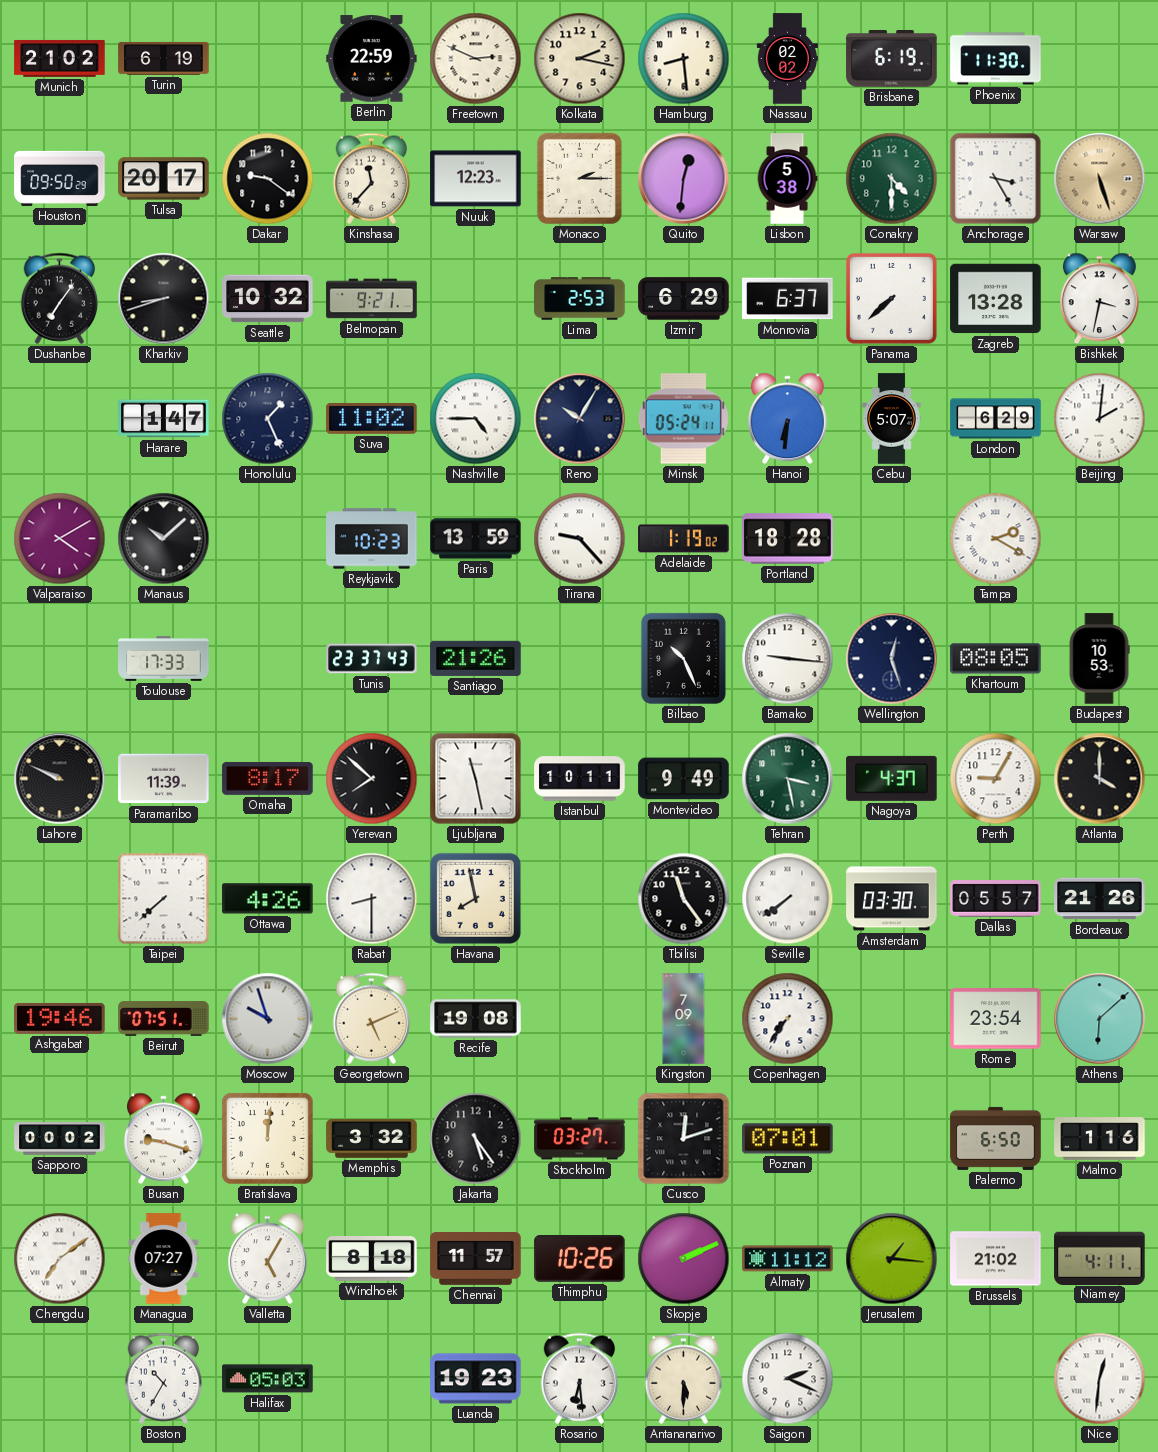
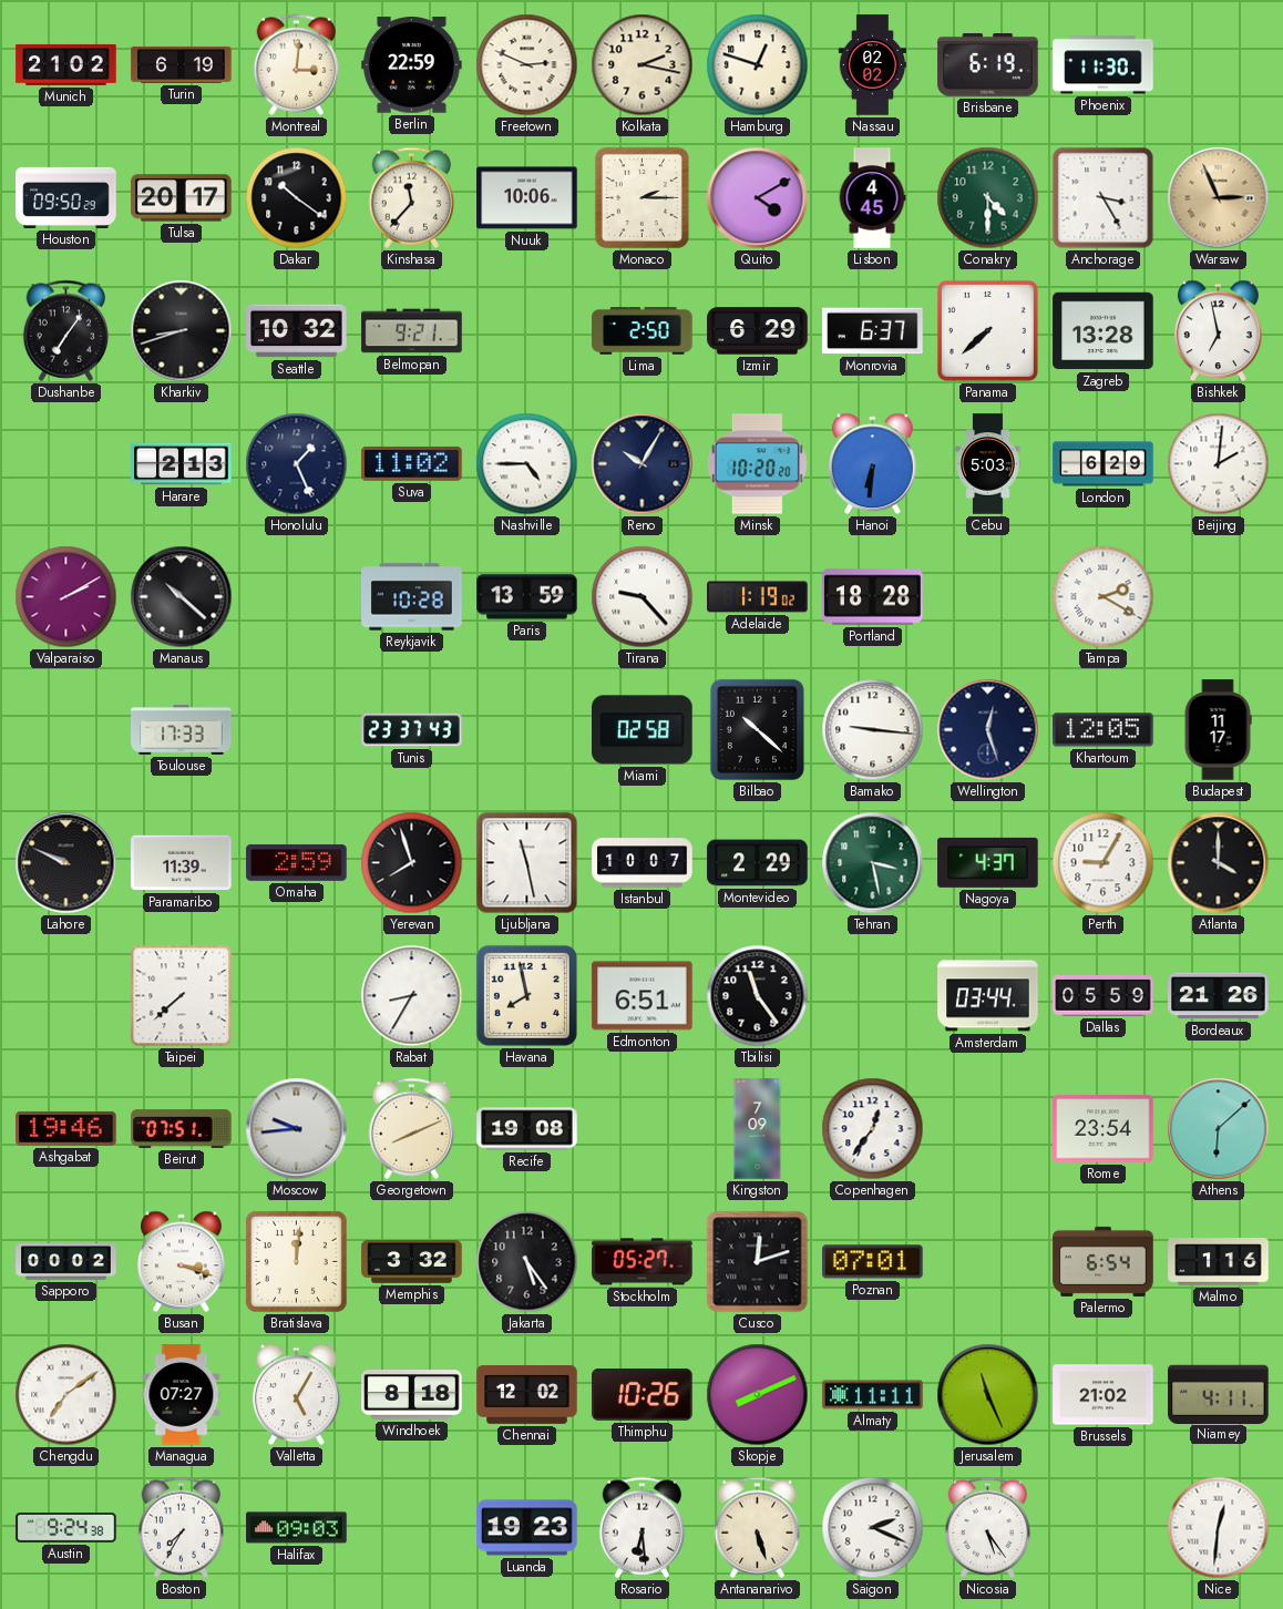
Montreal: none -> 3:01 (297, 64)
Hamburg: 8:29 -> 12:48 (758, 65)
Dakar: 9:21 -> 10:21 (297, 198)
Nuuk: 12:23 -> 10:06 (527, 198)
Quito: 12:31 -> 4:10 (758, 198)
Lisbon: 5:38 -> 4:45 (872, 198)
Warsaw: 5:27 -> 2:56 (1219, 198)
Lima: 2:53 -> 2:50 (643, 331)
Bishkek: 3:32 -> 6:58 (1219, 331)
Harare: 1:47 -> 2:13 (182, 464)
Minsk: 05:24 -> 10:20 (757, 464)
Cebu: 5:07 -> 5:03 (988, 464)
Valparaiso: 4:10 -> 2:10 (66, 597)
Manaus: 10:08 -> 10:22 (182, 597)
Reykjavik: 10:23 -> 10:28 (412, 597)
Santiago: 21:26 -> none (476, 658)
Miami: none -> 02:58 (643, 730)
Bilbao: 10:26 -> 10:22 (757, 729)
Khartoum: 08:05 -> 12:05 (1104, 730)
Budapest: 10:53 -> 11:17 (1218, 730)
Omaha: 8:17 -> 2:59 (297, 862)
Yerevan: 7:52 -> 7:57 (412, 863)
Istanbul: 10:11 -> 10:07 (643, 863)
Montevideo: 9:49 -> 2:29 (758, 863)
Ottawa: 4:26 -> none (268, 899)
Rabat: 8:30 -> 8:35 (412, 996)
Edmonton: none -> 6:51 (643, 996)
Seville: 7:39 -> none (788, 899)
Amsterdam: 03:30 -> 03:44 (988, 996)
Dallas: 05:57 -> 05:59 (1104, 996)
Moscow: 9:57 -> 9:44 (297, 1129)
Georgetown: 5:11 -> 8:11 (412, 1128)
Copenhagen: 7:36 -> 12:36 (873, 1129)
Busan: 9:18 -> 3:18 (182, 1262)
Stockholm: 03:27 -> 05:27 (643, 1262)
Palermo: 6:50 -> 6:54 (1104, 1261)
Chennai: 11:57 -> 12:02 (527, 1394)
Skopje: 2:11 -> 8:11 (758, 1395)
Almaty: 11:12 -> 11:11 (873, 1395)
Jerusalem: 1:16 -> 11:26 (988, 1395)
Austin: none -> 9:24 (66, 1527)
Boston: 10:35 -> 7:35 (182, 1527)
Halifax: 05:03 -> 09:03 (297, 1528)
Antananarivo: 5:30 -> 5:27 (758, 1527)
Nicosia: none -> 5:24 (988, 1527)
